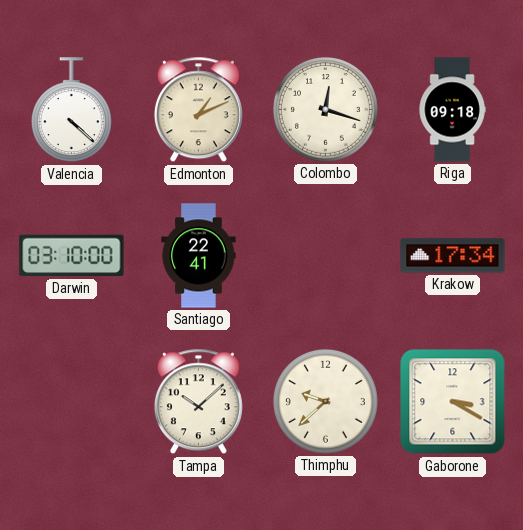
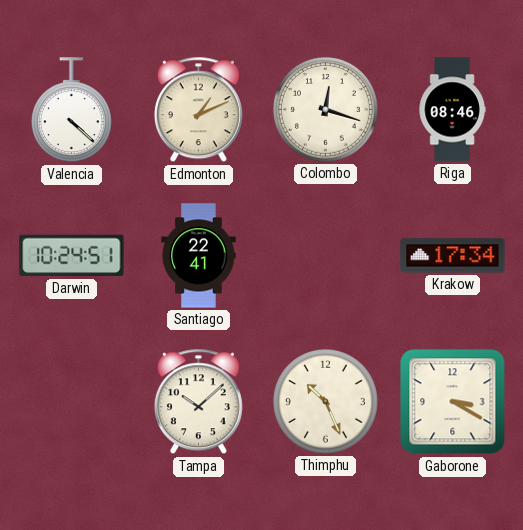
Riga: 09:18 -> 08:46 (452, 110)
Darwin: 03:10 -> 10:24 (72, 256)
Thimphu: 9:38 -> 10:26 (325, 401)
